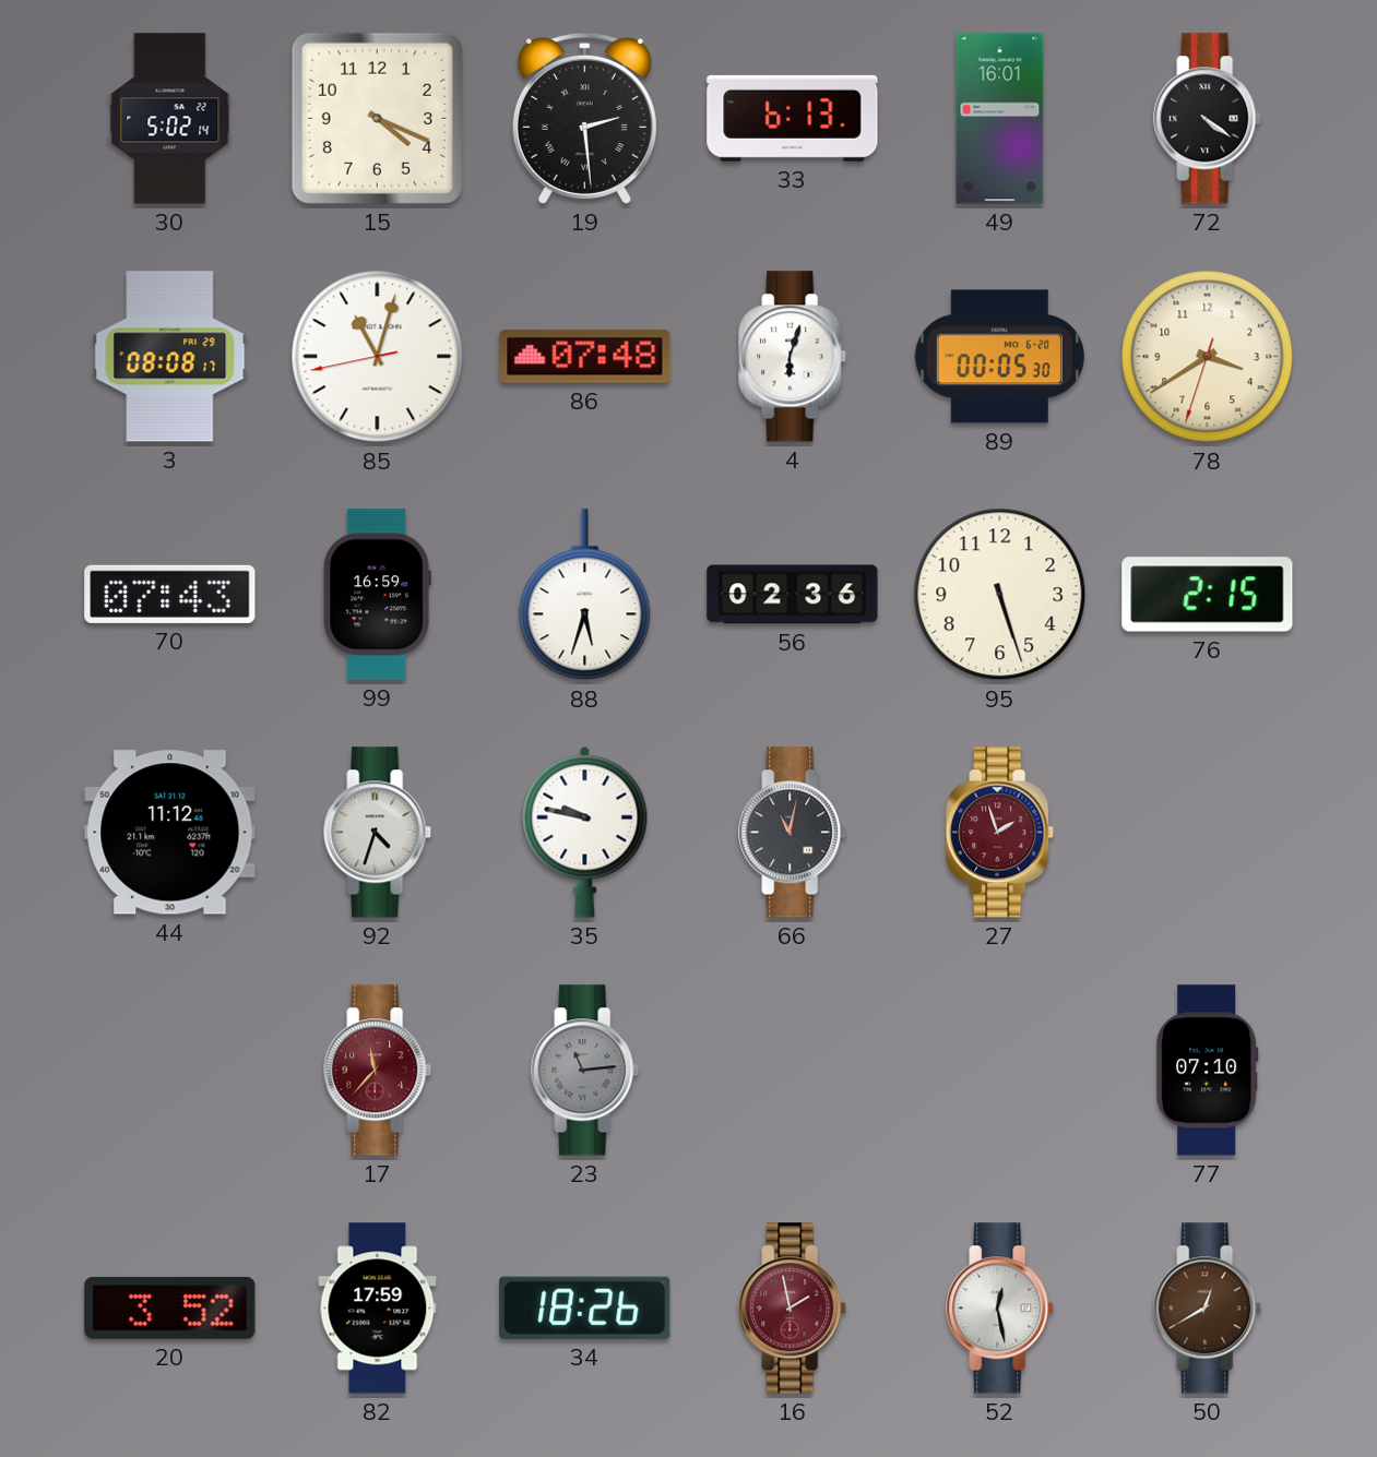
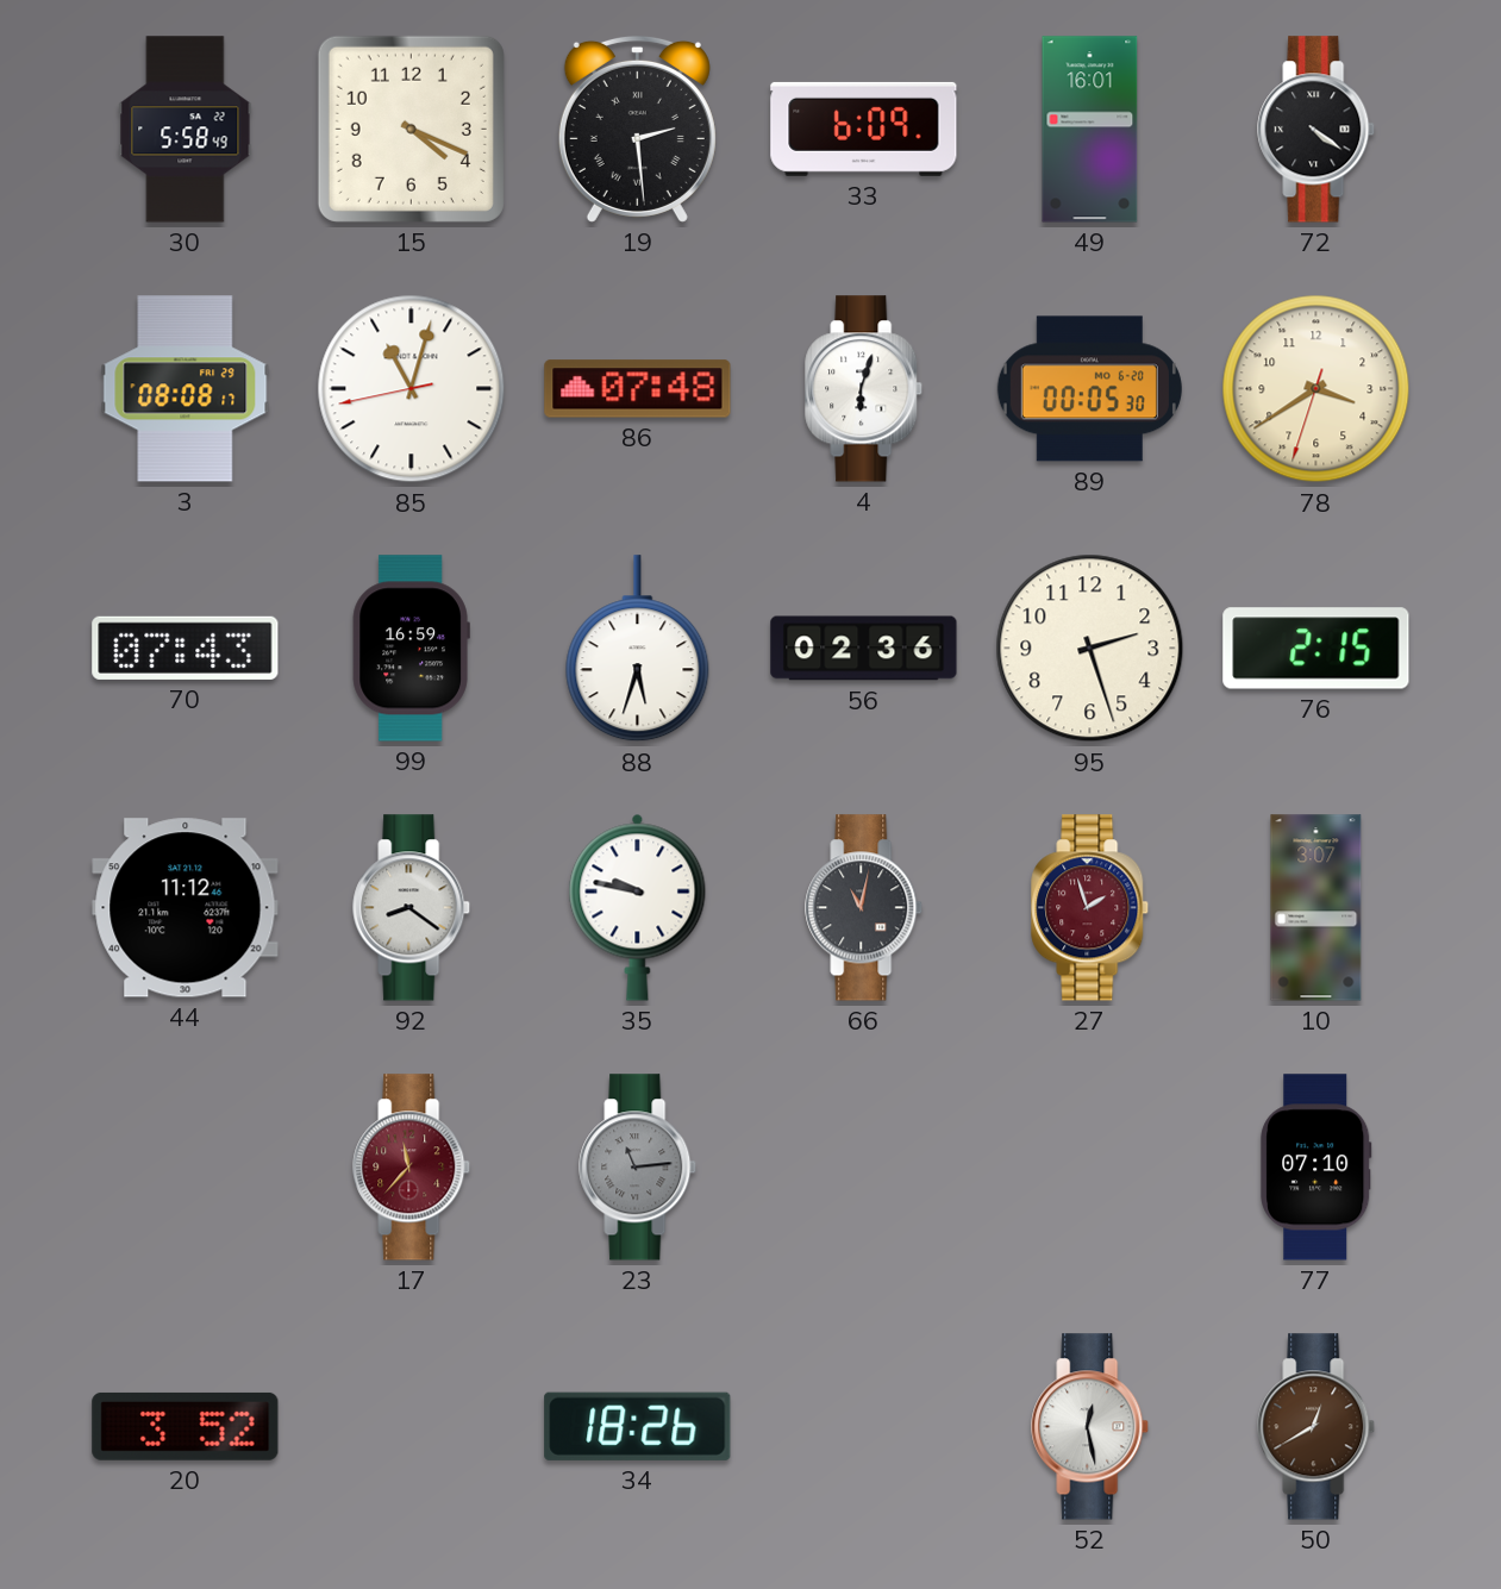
30: 5:02 -> 5:58 (186, 130)
33: 6:13 -> 6:09 (864, 129)
95: 5:27 -> 2:27 (1090, 649)
92: 4:33 -> 8:21 (412, 908)
10: none -> 3:07 (1316, 908)
82: 17:59 -> none (378, 1309)
16: 1:58 -> none (793, 1309)
